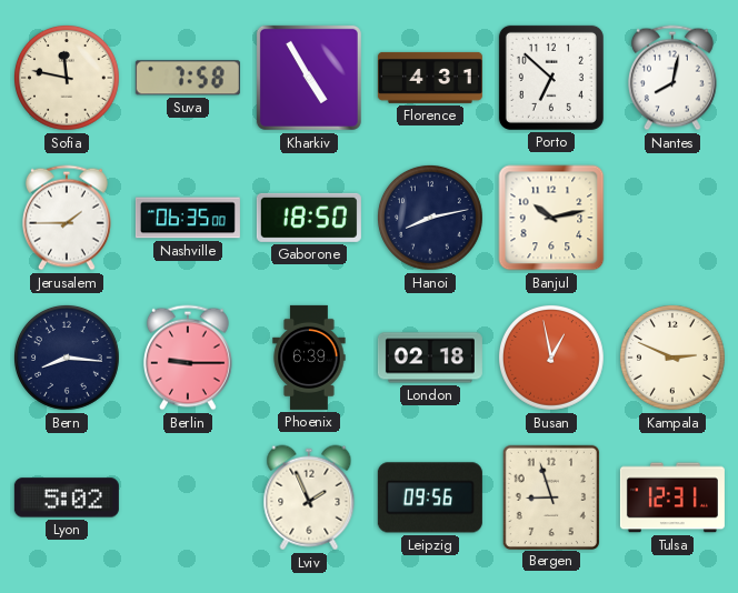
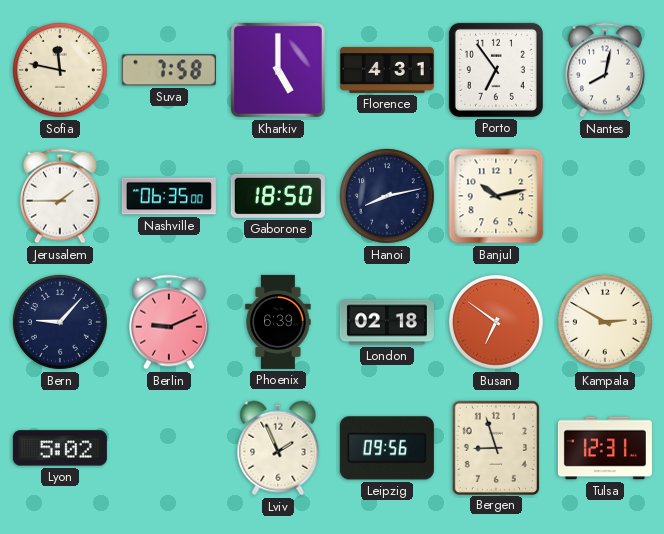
Kharkiv: 4:55 -> 5:00 (278, 70)
Porto: 6:52 -> 6:54 (496, 70)
Bern: 8:16 -> 9:07 (60, 322)
Berlin: 9:15 -> 9:11 (169, 322)
Busan: 12:58 -> 6:51 (496, 322)
Kampala: 2:49 -> 2:50 (605, 322)
